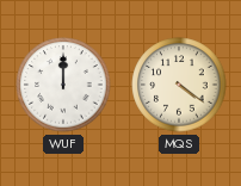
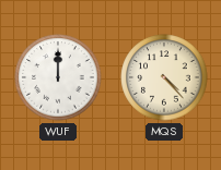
MQS: 4:21 -> 4:23 (164, 77)
